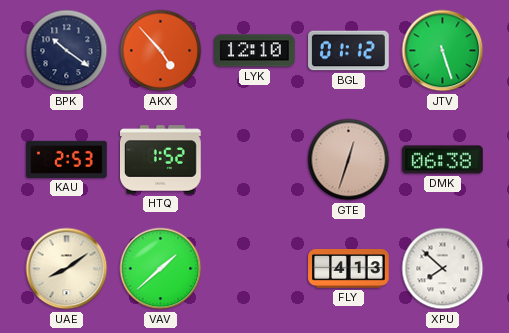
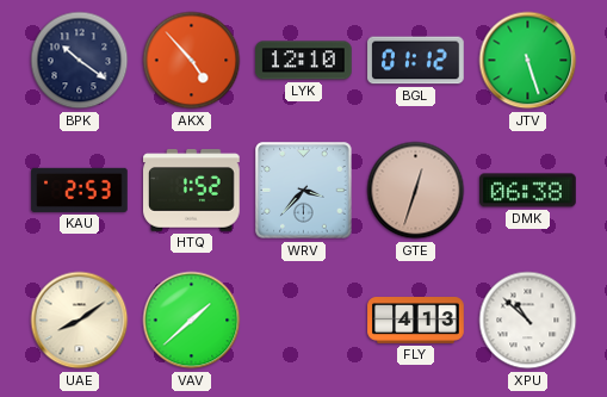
WRV: none -> 3:37 (304, 191)
XPU: 7:52 -> 10:52 (528, 321)
